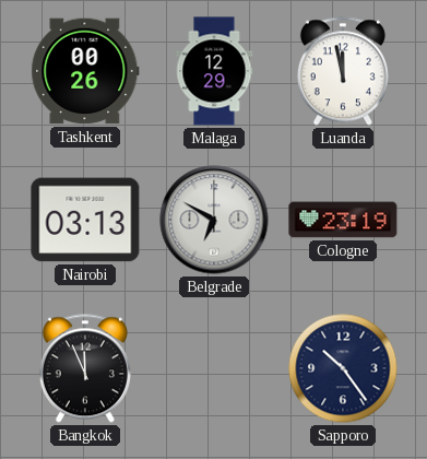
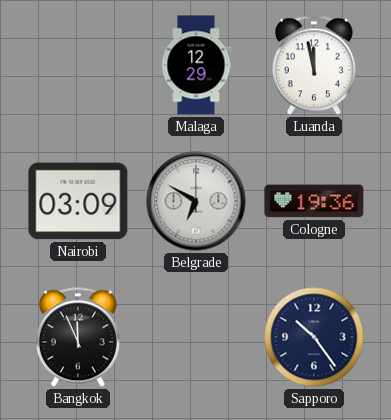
Tashkent: 00:26 -> none (85, 71)
Nairobi: 03:13 -> 03:09 (78, 201)
Cologne: 23:19 -> 19:36 (314, 201)
